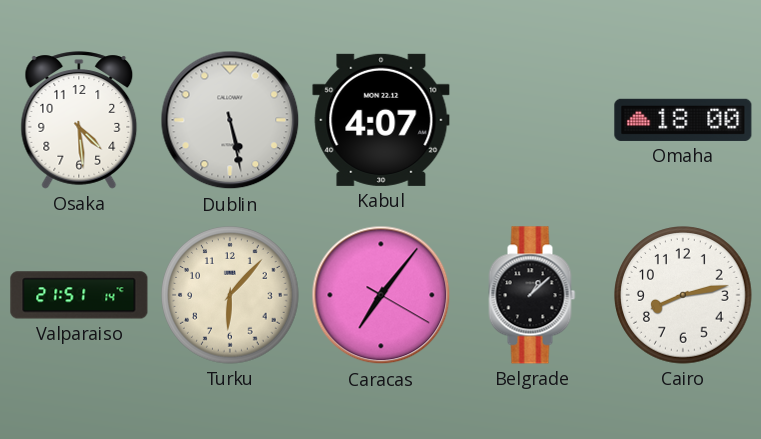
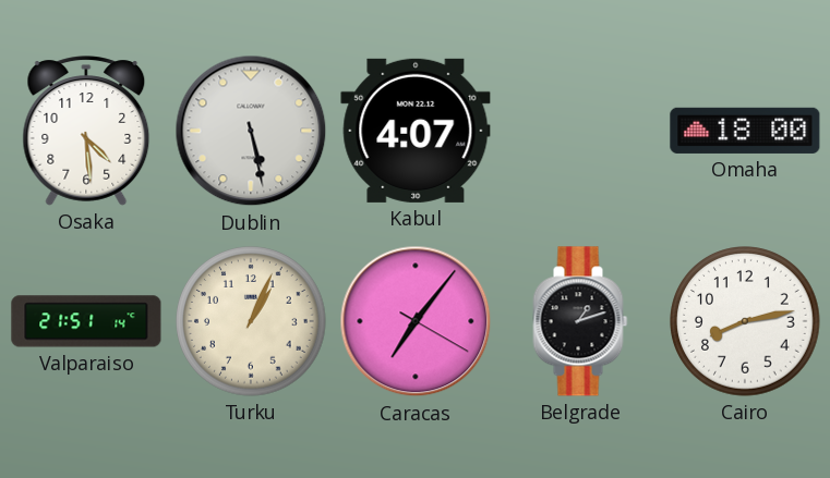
Turku: 6:07 -> 1:04 (251, 321)
Belgrade: 1:08 -> 1:12 (580, 321)
